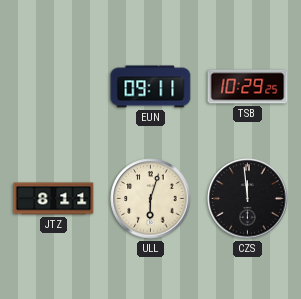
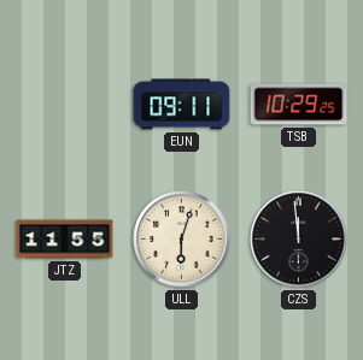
JTZ: 8:11 -> 11:55 (65, 240)
